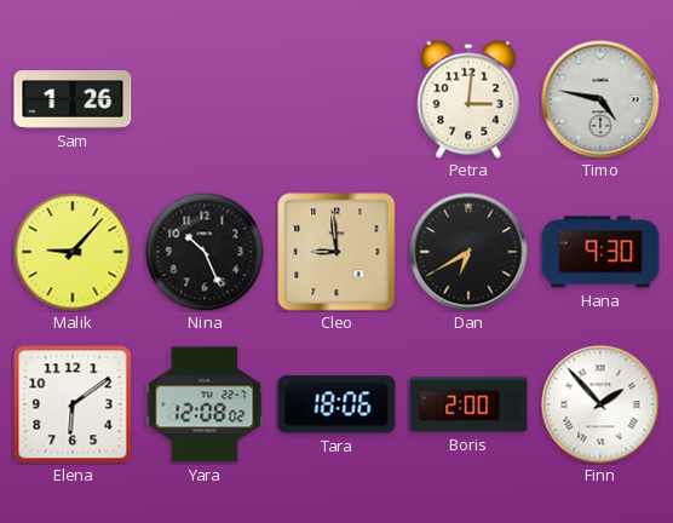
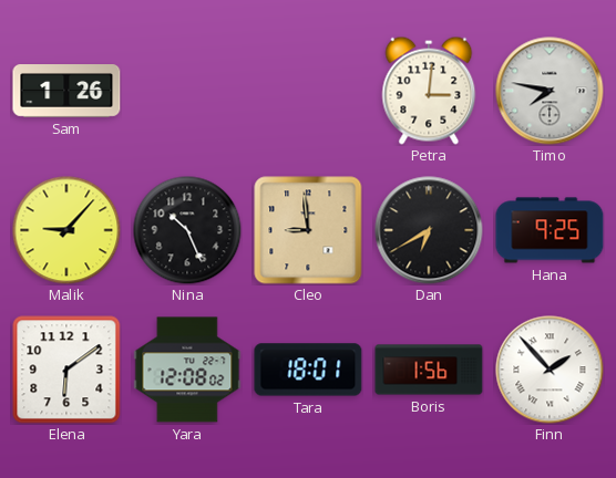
Timo: 4:47 -> 7:47 (550, 91)
Hana: 9:30 -> 9:25 (550, 230)
Tara: 18:06 -> 18:01 (308, 370)
Boris: 2:00 -> 1:56 (429, 370)
